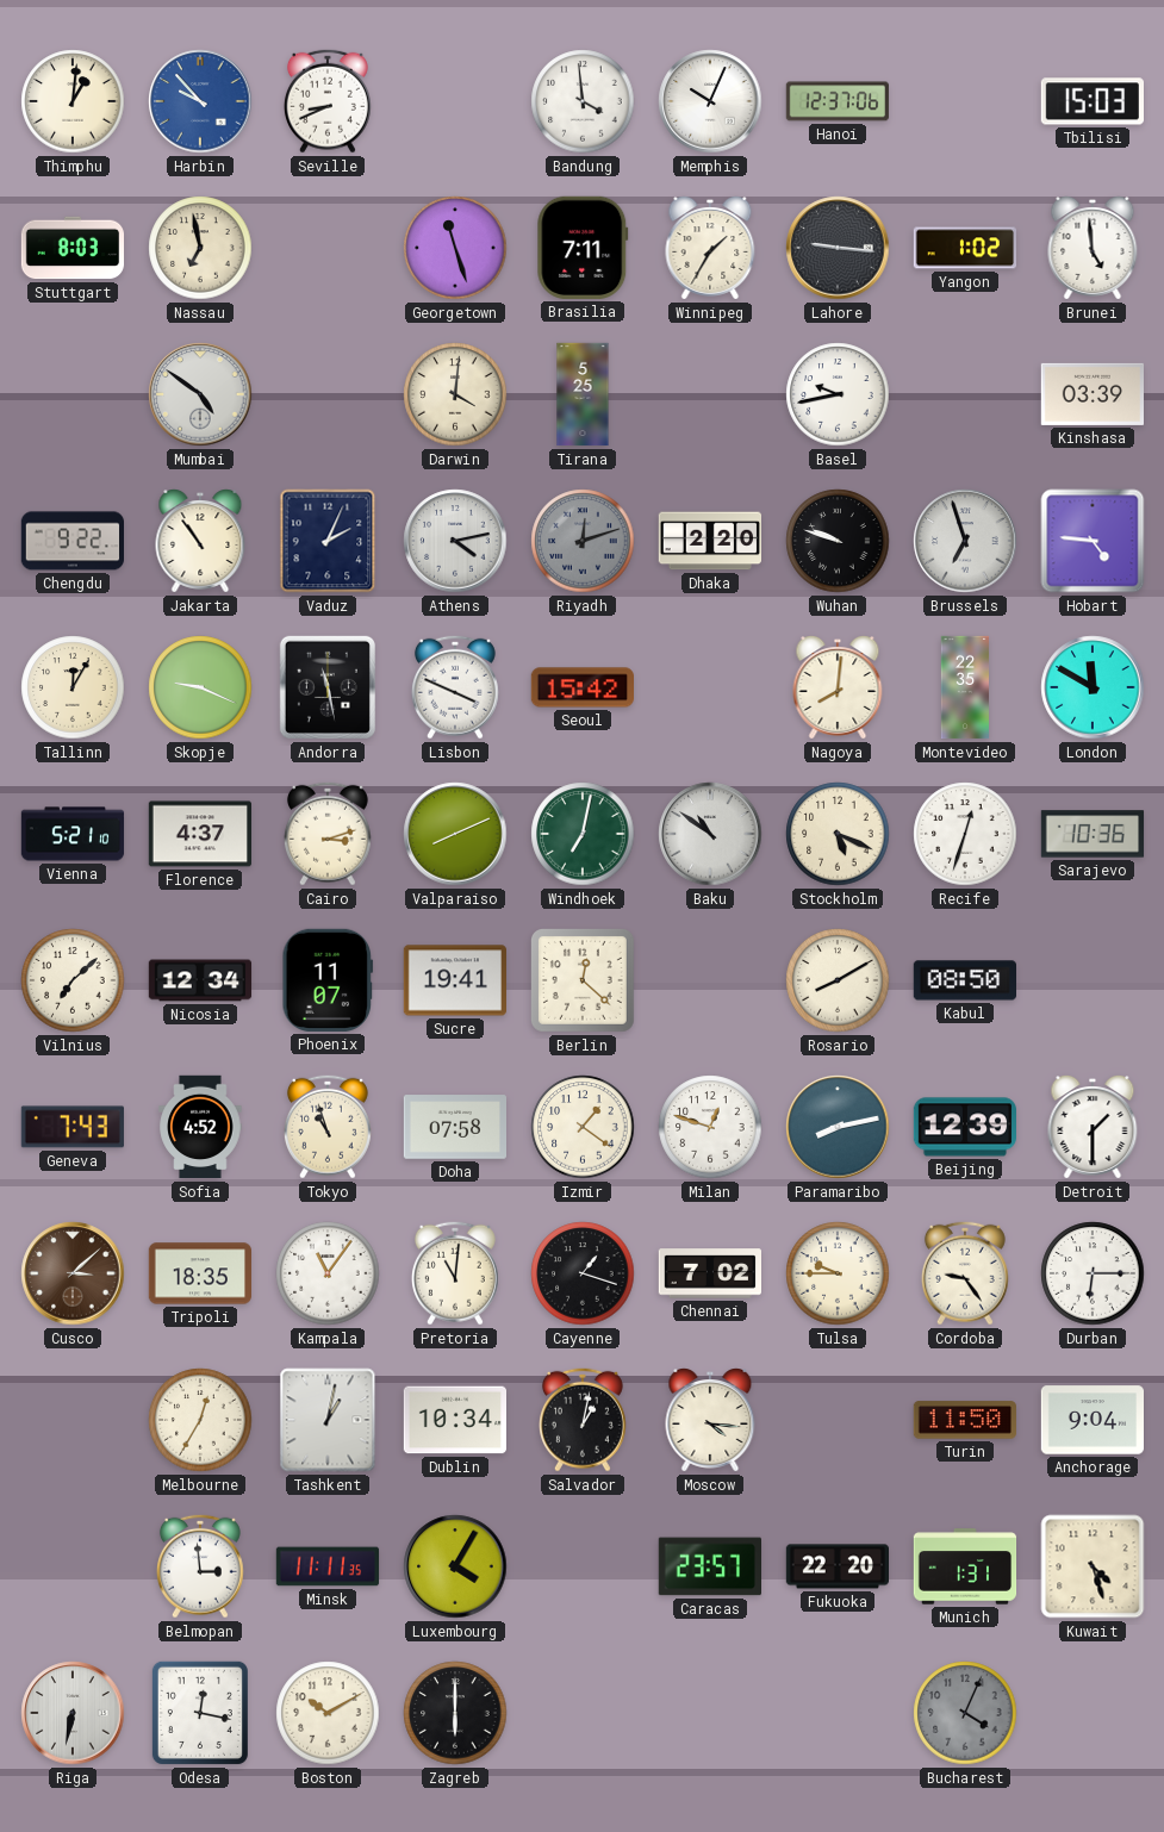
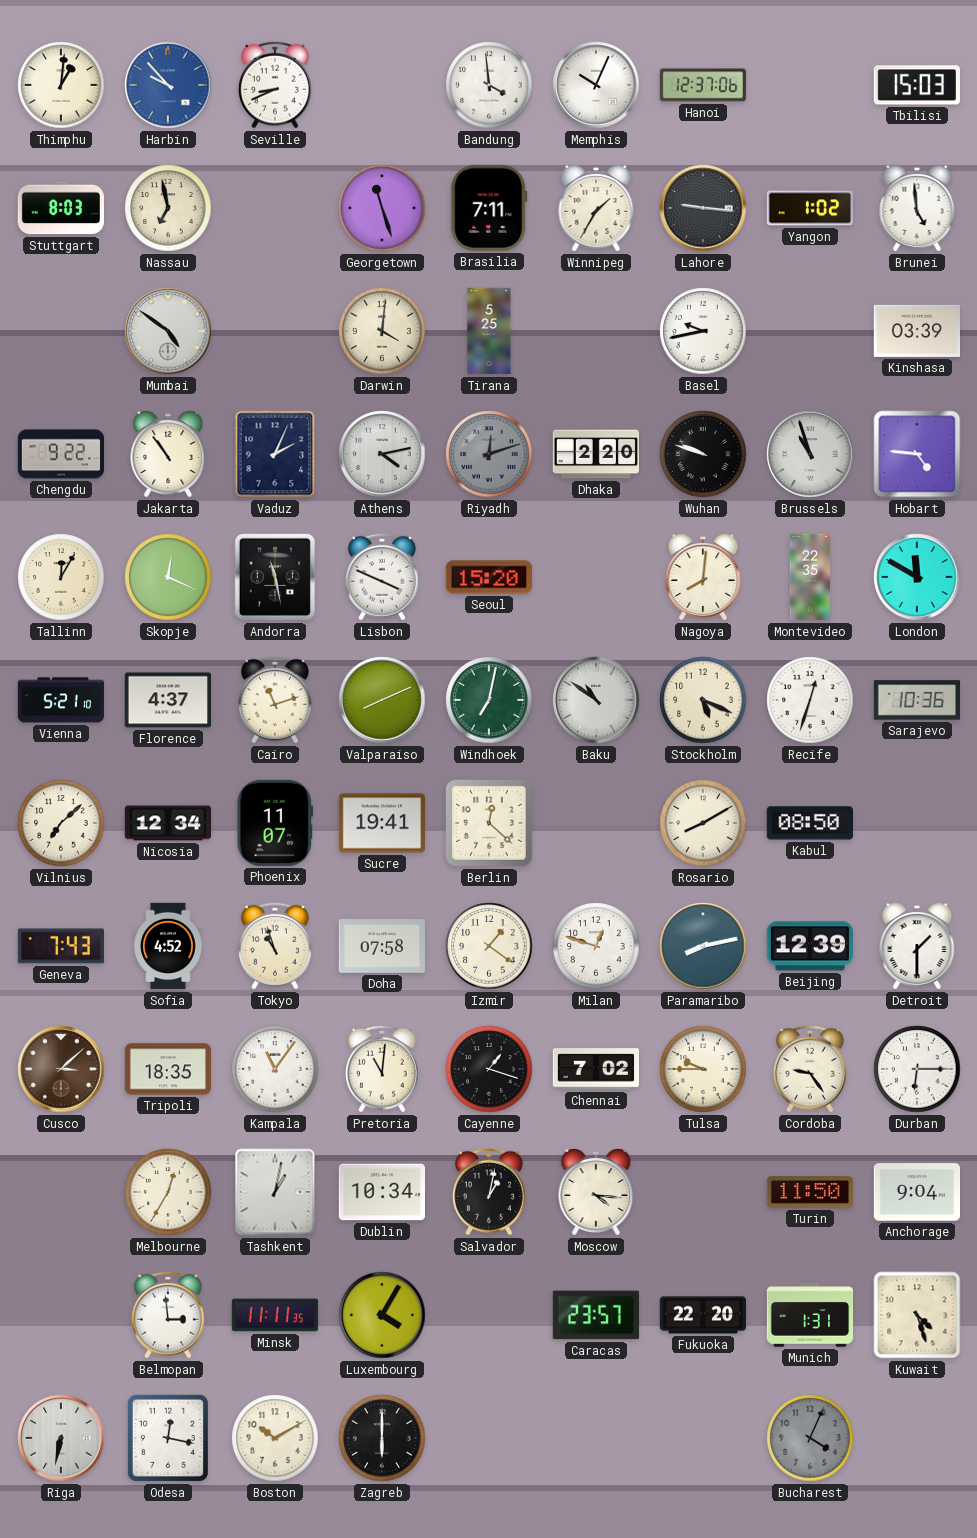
Brussels: 6:57 -> 10:57 (810, 454)
Skopje: 9:19 -> 12:19 (168, 577)
Seoul: 15:42 -> 15:20 (488, 577)
Cairo: 3:12 -> 11:12 (275, 700)
